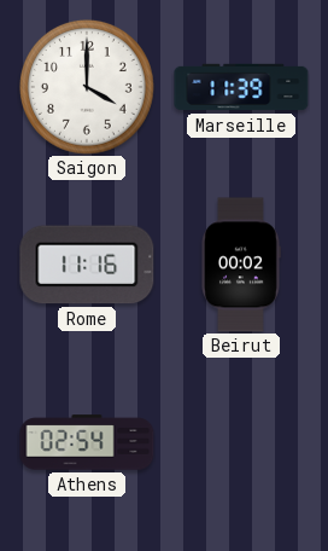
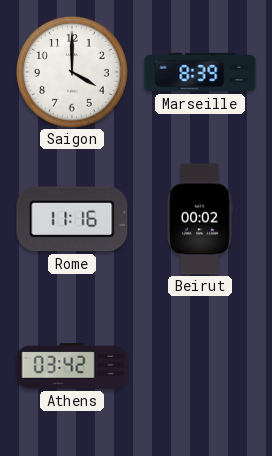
Marseille: 11:39 -> 8:39 (200, 72)
Athens: 02:54 -> 03:42 (72, 366)
